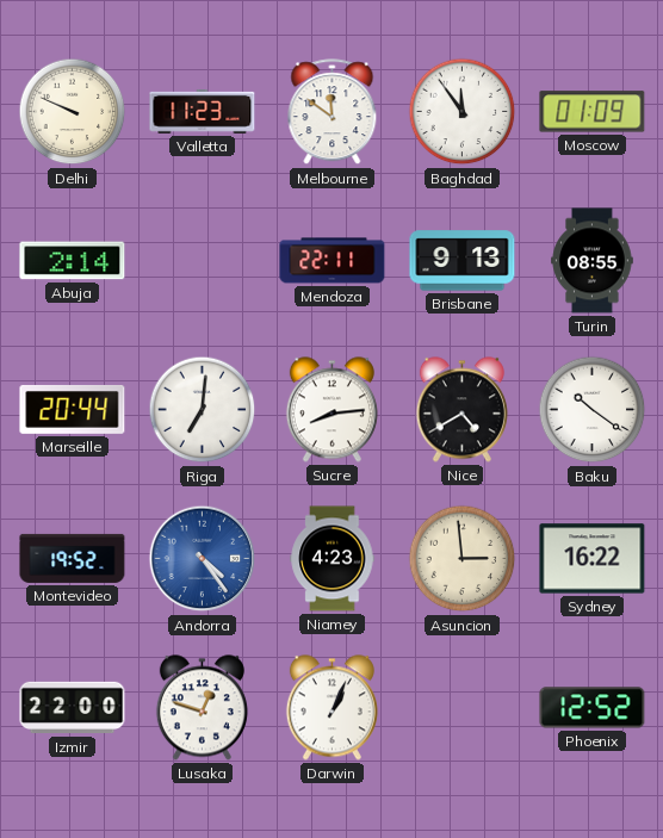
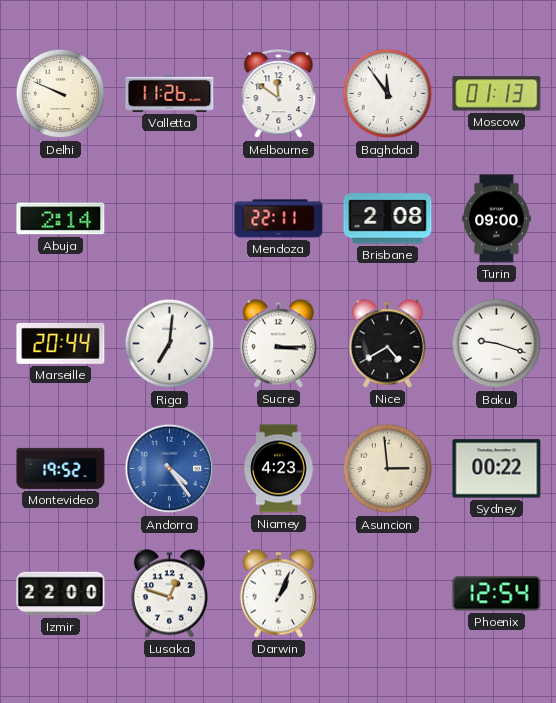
Valletta: 11:23 -> 11:26 (170, 93)
Moscow: 01:09 -> 01:13 (497, 94)
Brisbane: 9:13 -> 2:08 (388, 219)
Turin: 08:55 -> 09:00 (497, 219)
Sucre: 8:14 -> 3:15 (278, 344)
Baku: 10:21 -> 9:18 (497, 344)
Sydney: 16:22 -> 00:22 (497, 469)
Phoenix: 12:52 -> 12:54 (497, 594)
